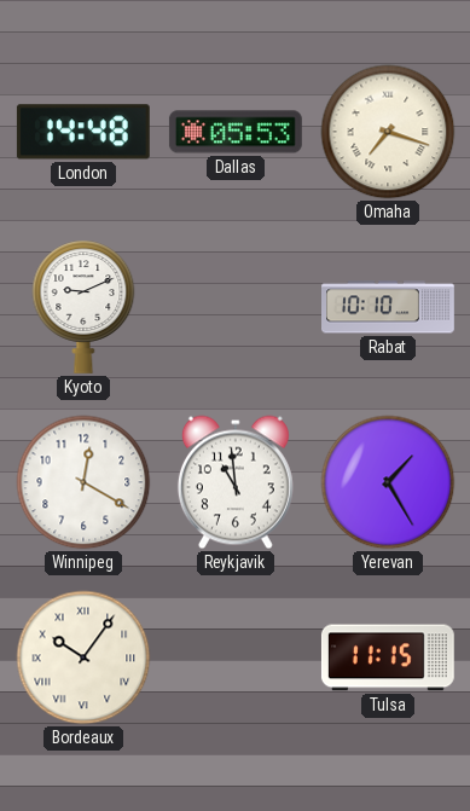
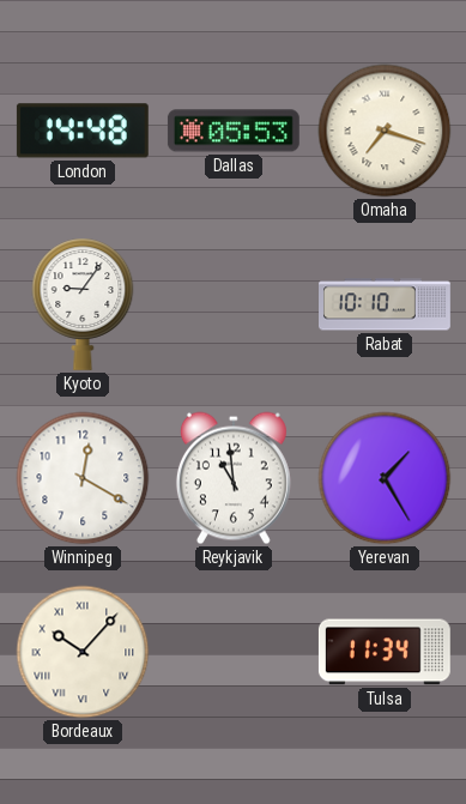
Kyoto: 9:11 -> 9:06 (83, 304)
Bordeaux: 10:06 -> 10:07 (83, 652)
Tulsa: 11:15 -> 11:34 (385, 652)
